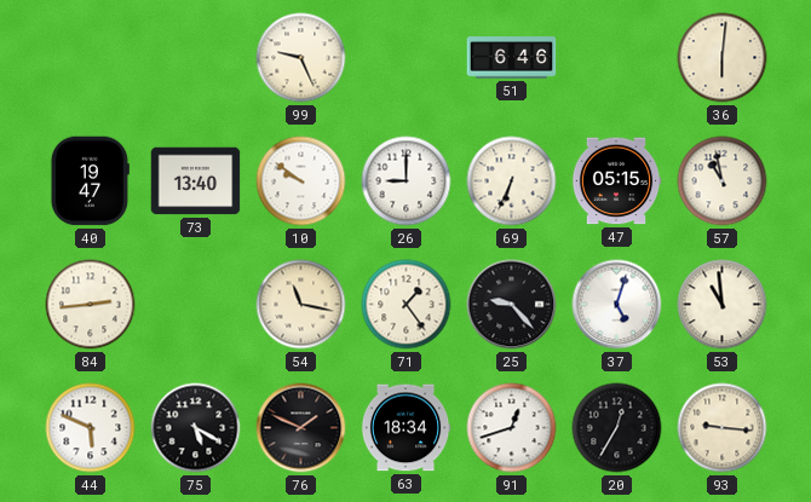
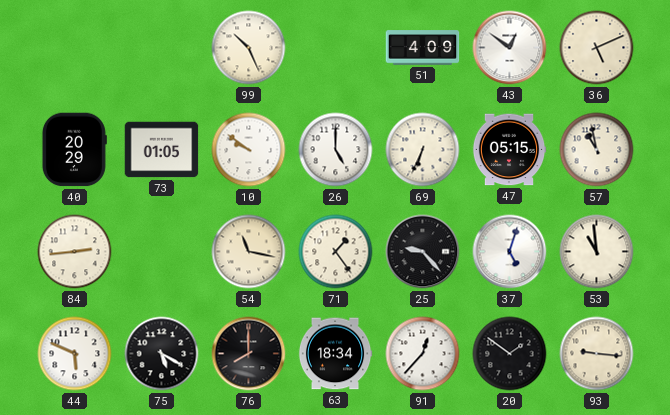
99: 9:26 -> 10:26 (249, 48)
51: 6:46 -> 4:09 (423, 48)
43: none -> 12:51 (510, 48)
36: 6:01 -> 5:11 (597, 48)
40: 19:47 -> 20:29 (74, 150)
73: 13:40 -> 01:05 (162, 150)
26: 9:00 -> 5:00 (336, 150)
76: 1:49 -> 8:00 (249, 354)
91: 12:42 -> 12:37 (423, 354)
20: 12:35 -> 1:51 (510, 354)
